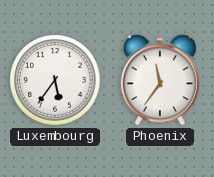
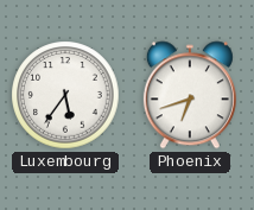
Phoenix: 11:36 -> 6:42 (190, 95)
